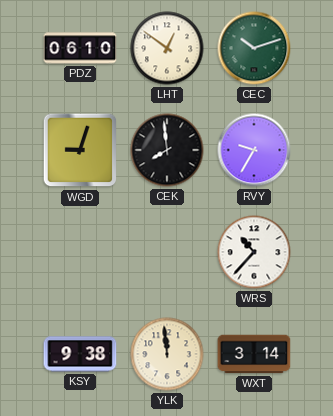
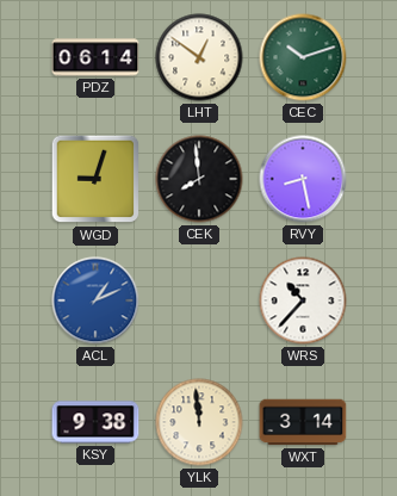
PDZ: 06:10 -> 06:14 (95, 57)
RVY: 9:35 -> 8:28 (303, 179)
ACL: none -> 1:11 (95, 300)
